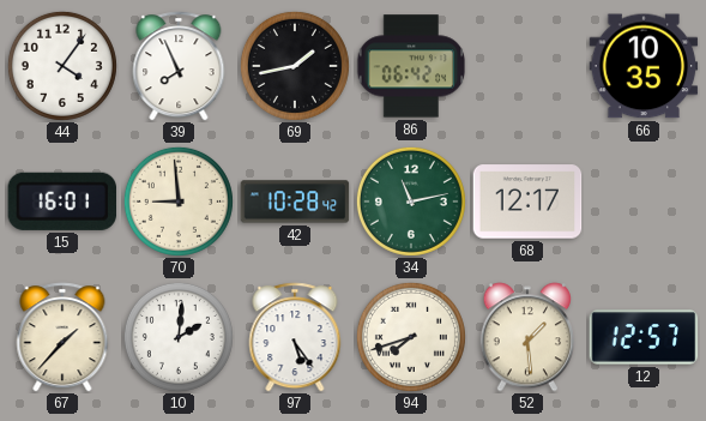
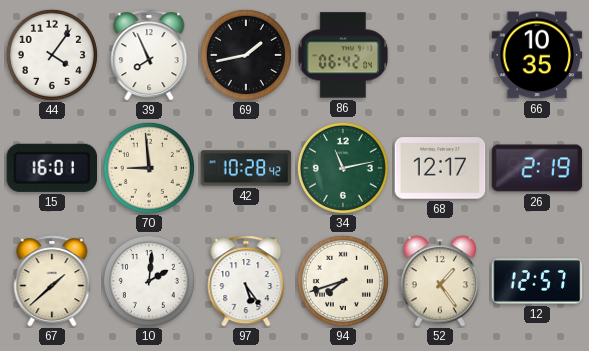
26: none -> 2:19 (537, 168)
67: 1:37 -> 1:38 (52, 281)
52: 1:29 -> 1:24 (439, 281)
